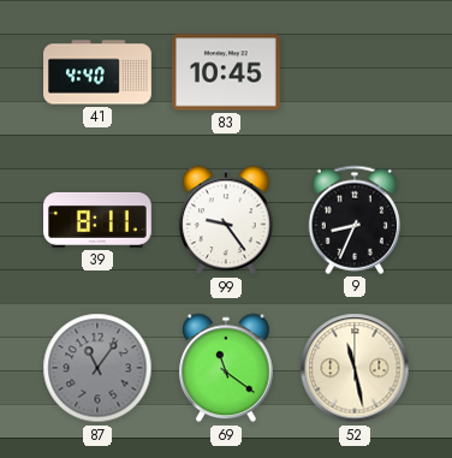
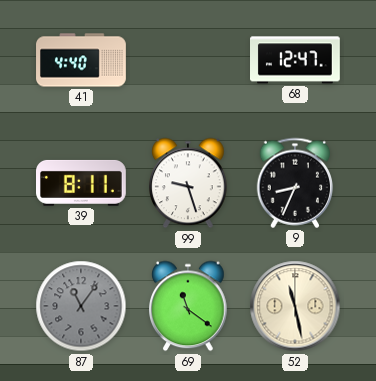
83: 10:45 -> none (226, 72)
68: none -> 12:47 (296, 60)
99: 9:24 -> 9:27 (188, 183)
